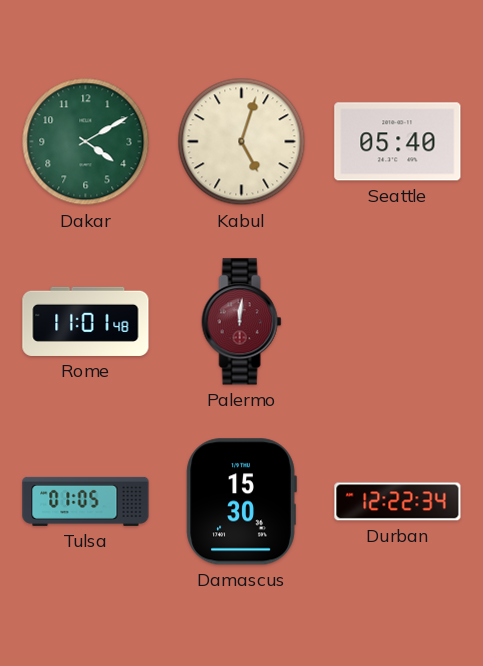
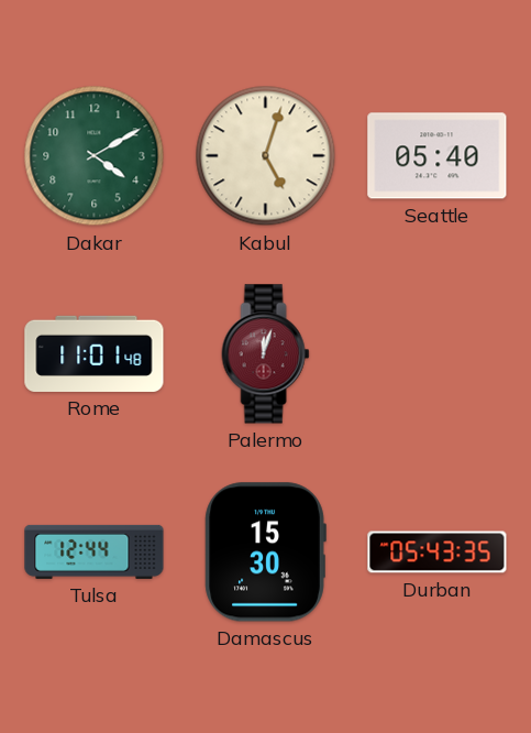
Palermo: 12:01 -> 12:03 (266, 354)
Tulsa: 01:05 -> 12:44 (95, 551)
Durban: 12:22 -> 05:43 (438, 553)
